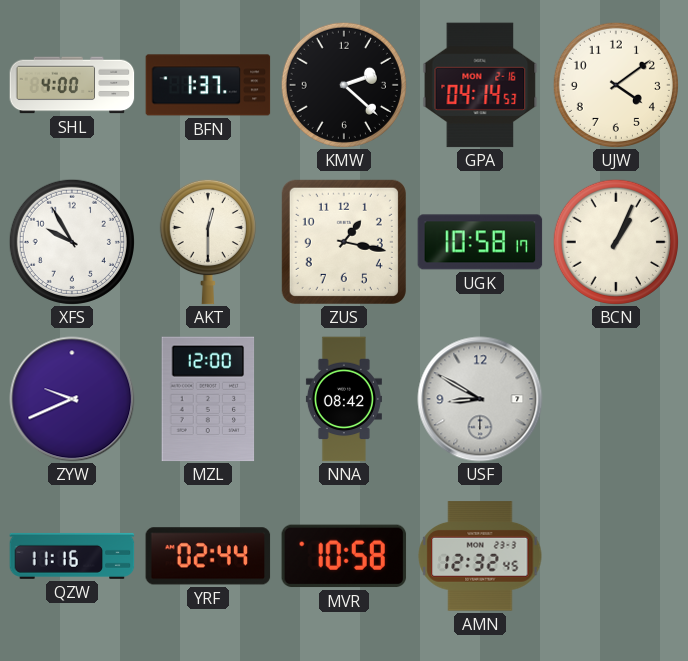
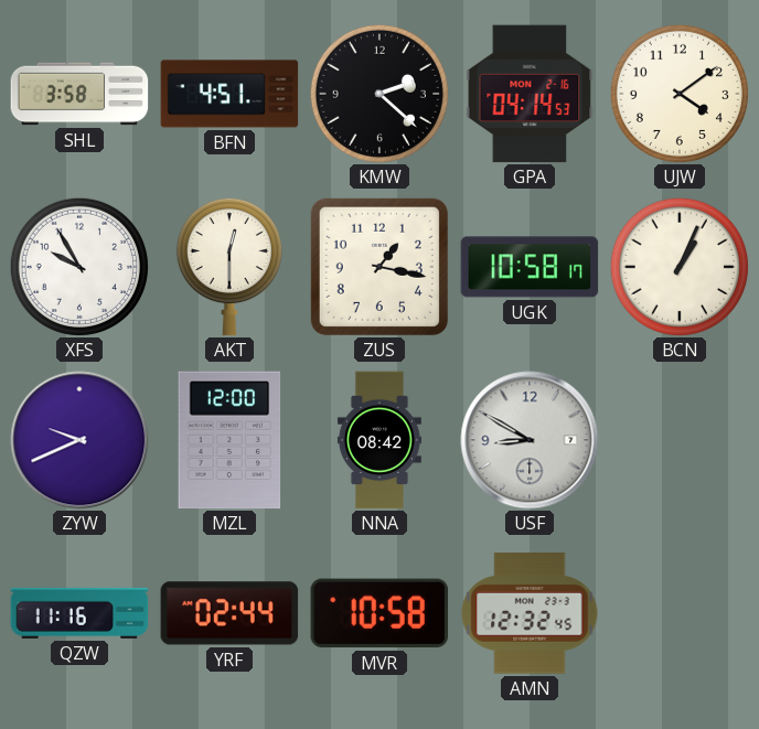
SHL: 4:00 -> 3:58 (79, 94)
BFN: 1:37 -> 4:51 (229, 94)
